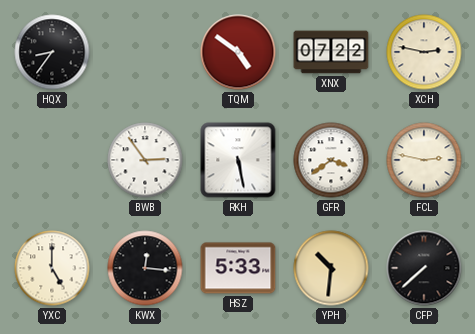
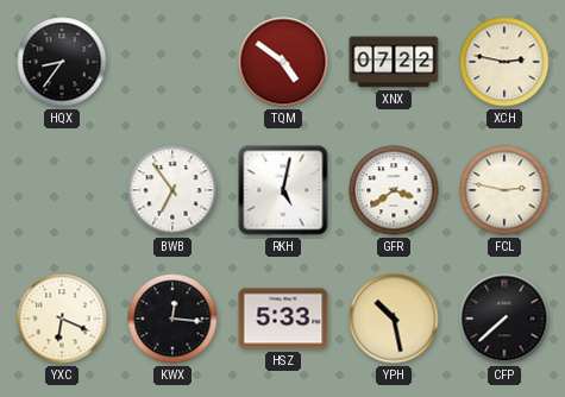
BWB: 2:54 -> 6:54 (172, 190)
RKH: 5:28 -> 5:02 (283, 190)
YXC: 5:00 -> 6:19 (62, 319)
YPH: 10:31 -> 10:28 (394, 319)
